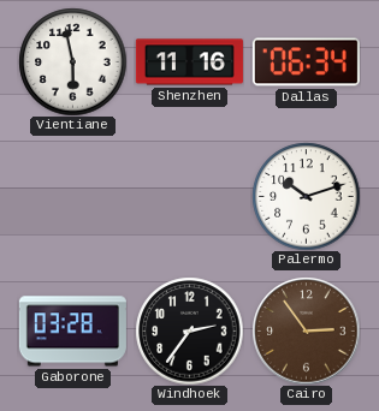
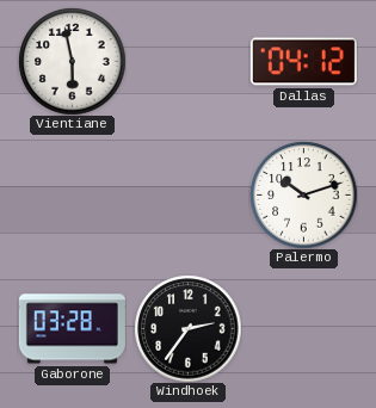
Shenzhen: 11:16 -> none (189, 62)
Dallas: 06:34 -> 04:12 (303, 62)
Cairo: 2:54 -> none (306, 330)
